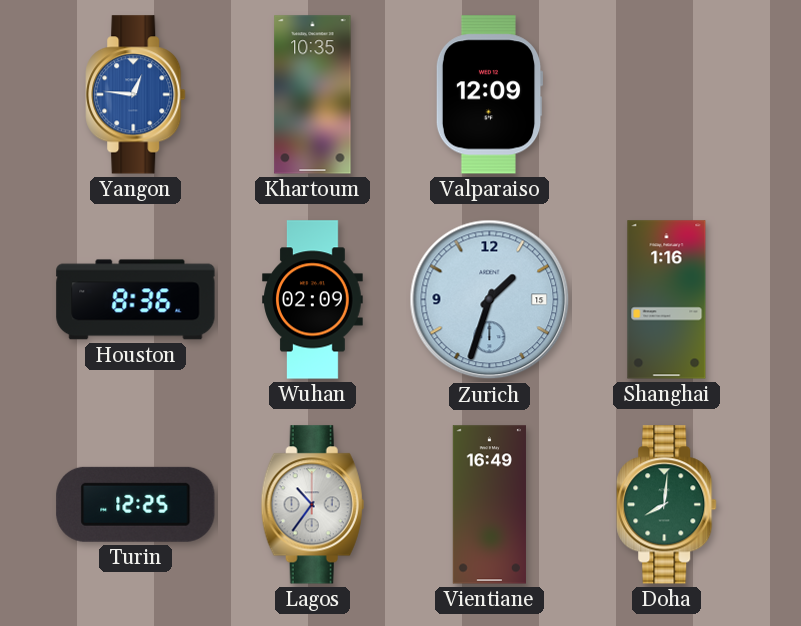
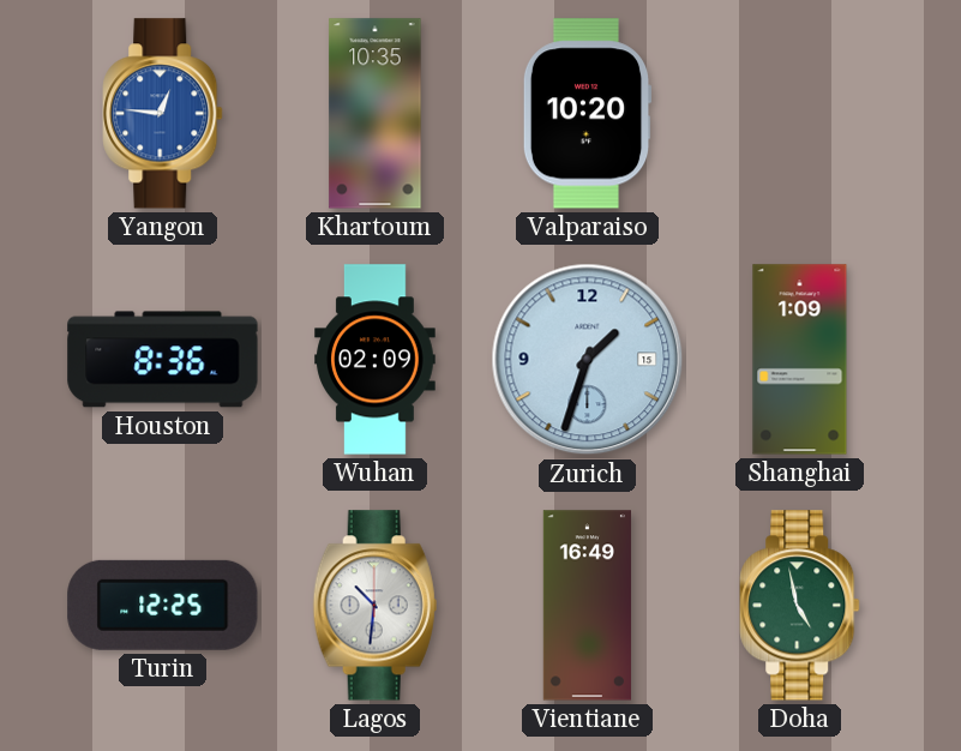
Valparaiso: 12:09 -> 10:20 (587, 114)
Shanghai: 1:16 -> 1:09 (800, 360)
Lagos: 10:36 -> 10:31 (374, 606)
Doha: 8:01 -> 4:58 (800, 606)
